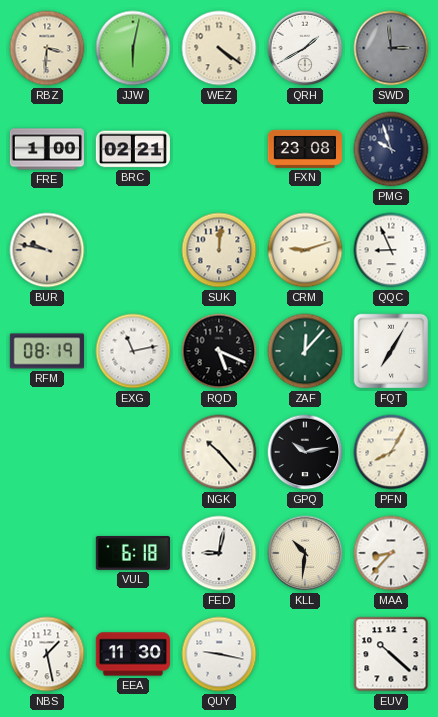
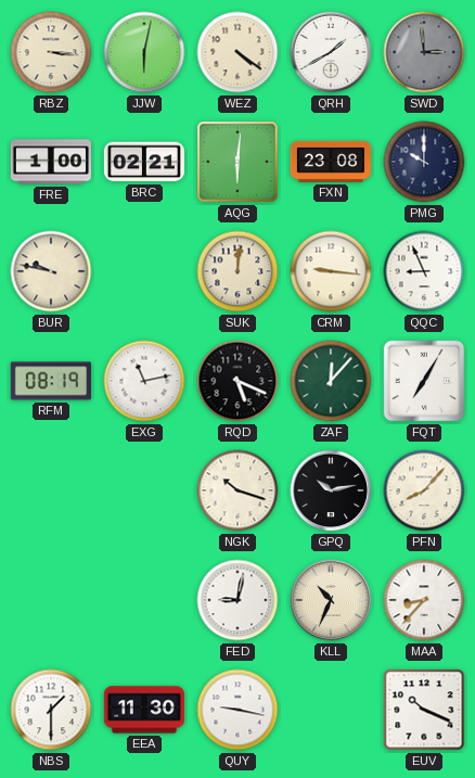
RBZ: 3:31 -> 3:16 (51, 52)
AQG: none -> 6:01 (237, 162)
PMG: 9:57 -> 10:00 (424, 162)
CRM: 9:12 -> 9:16 (331, 271)
NGK: 10:23 -> 10:18 (237, 490)
PFN: 8:05 -> 8:07 (424, 490)
VUL: 6:18 -> none (132, 554)
KLL: 10:31 -> 10:34 (331, 600)
NBS: 1:28 -> 1:30 (51, 710)
EUV: 10:22 -> 10:19 (424, 710)
